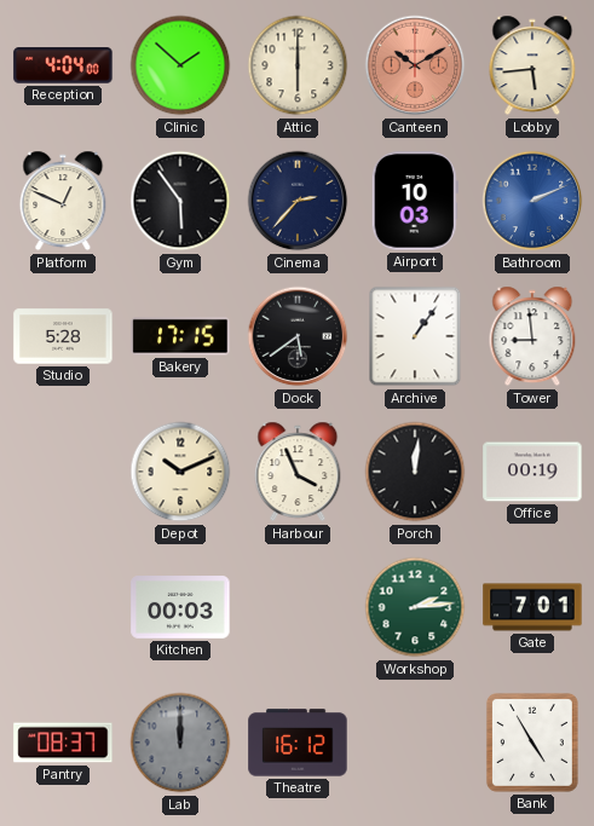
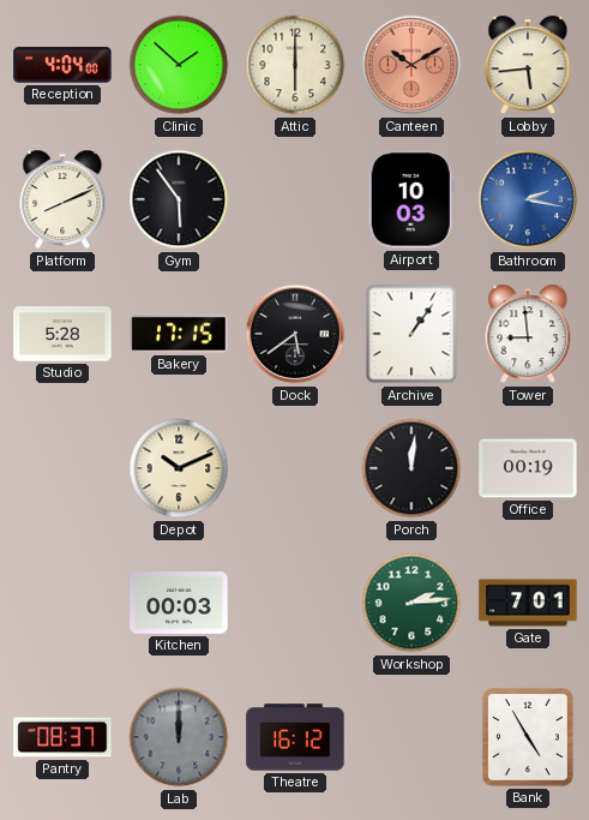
Platform: 12:49 -> 8:11 (62, 199)
Cinema: 2:37 -> none (298, 201)
Bathroom: 2:11 -> 2:17 (528, 199)
Harbour: 3:56 -> none (298, 472)
